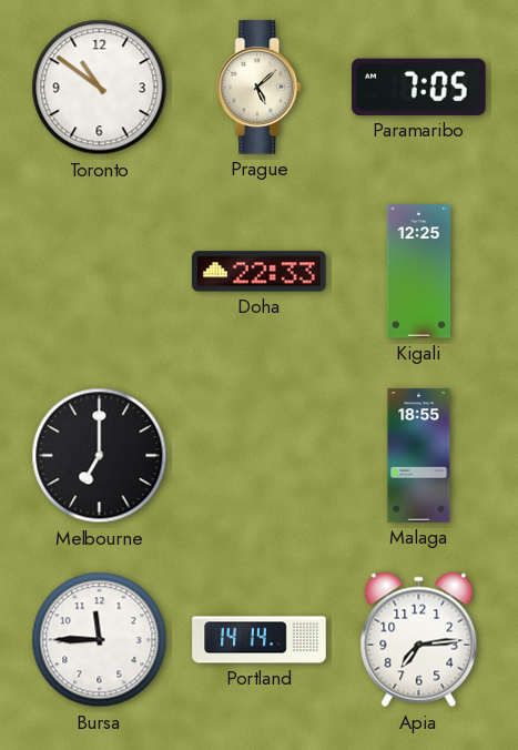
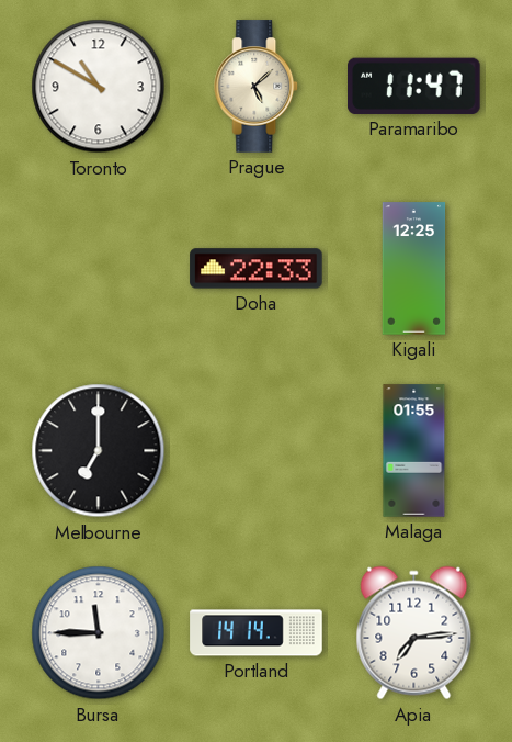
Toronto: 10:51 -> 10:50 (99, 87)
Paramaribo: 7:05 -> 11:47 (414, 86)
Malaga: 18:55 -> 01:55 (414, 451)
